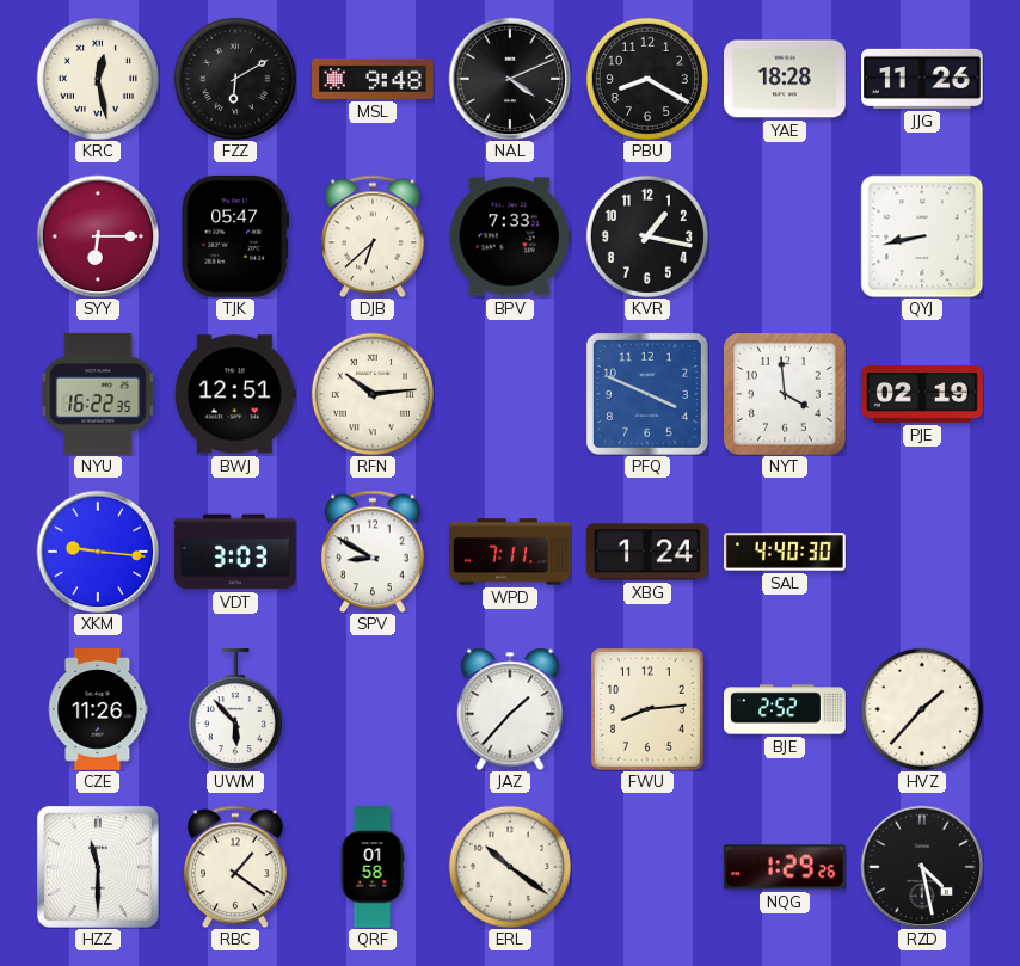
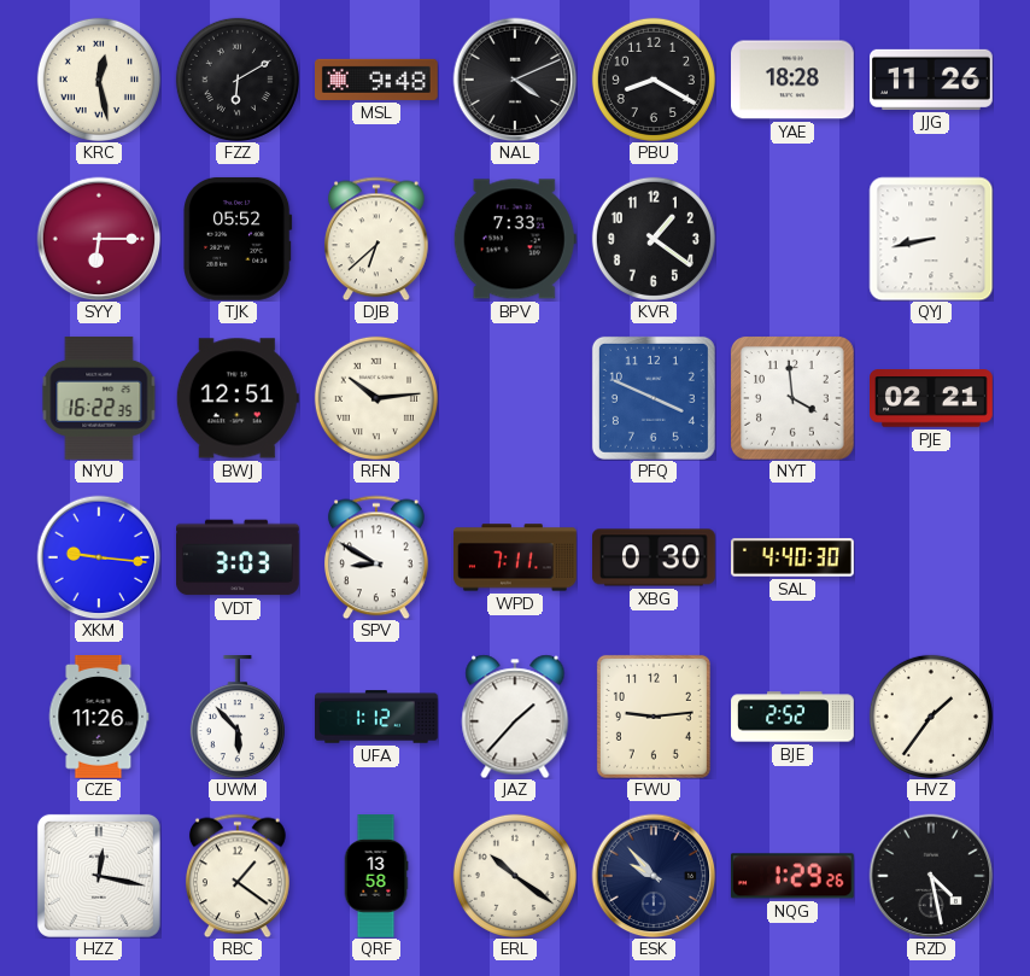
TJK: 05:47 -> 05:52 (238, 239)
KVR: 1:17 -> 1:21 (654, 239)
PJE: 02:19 -> 02:21 (932, 398)
XBG: 1:24 -> 0:30 (655, 557)
UFA: none -> 1:12 (378, 717)
FWU: 8:14 -> 9:14 (654, 717)
HVZ: 1:37 -> 1:36 (931, 717)
HZZ: 11:30 -> 12:17 (99, 876)
QRF: 01:58 -> 13:58 (376, 876)
ESK: none -> 9:53 (654, 876)
